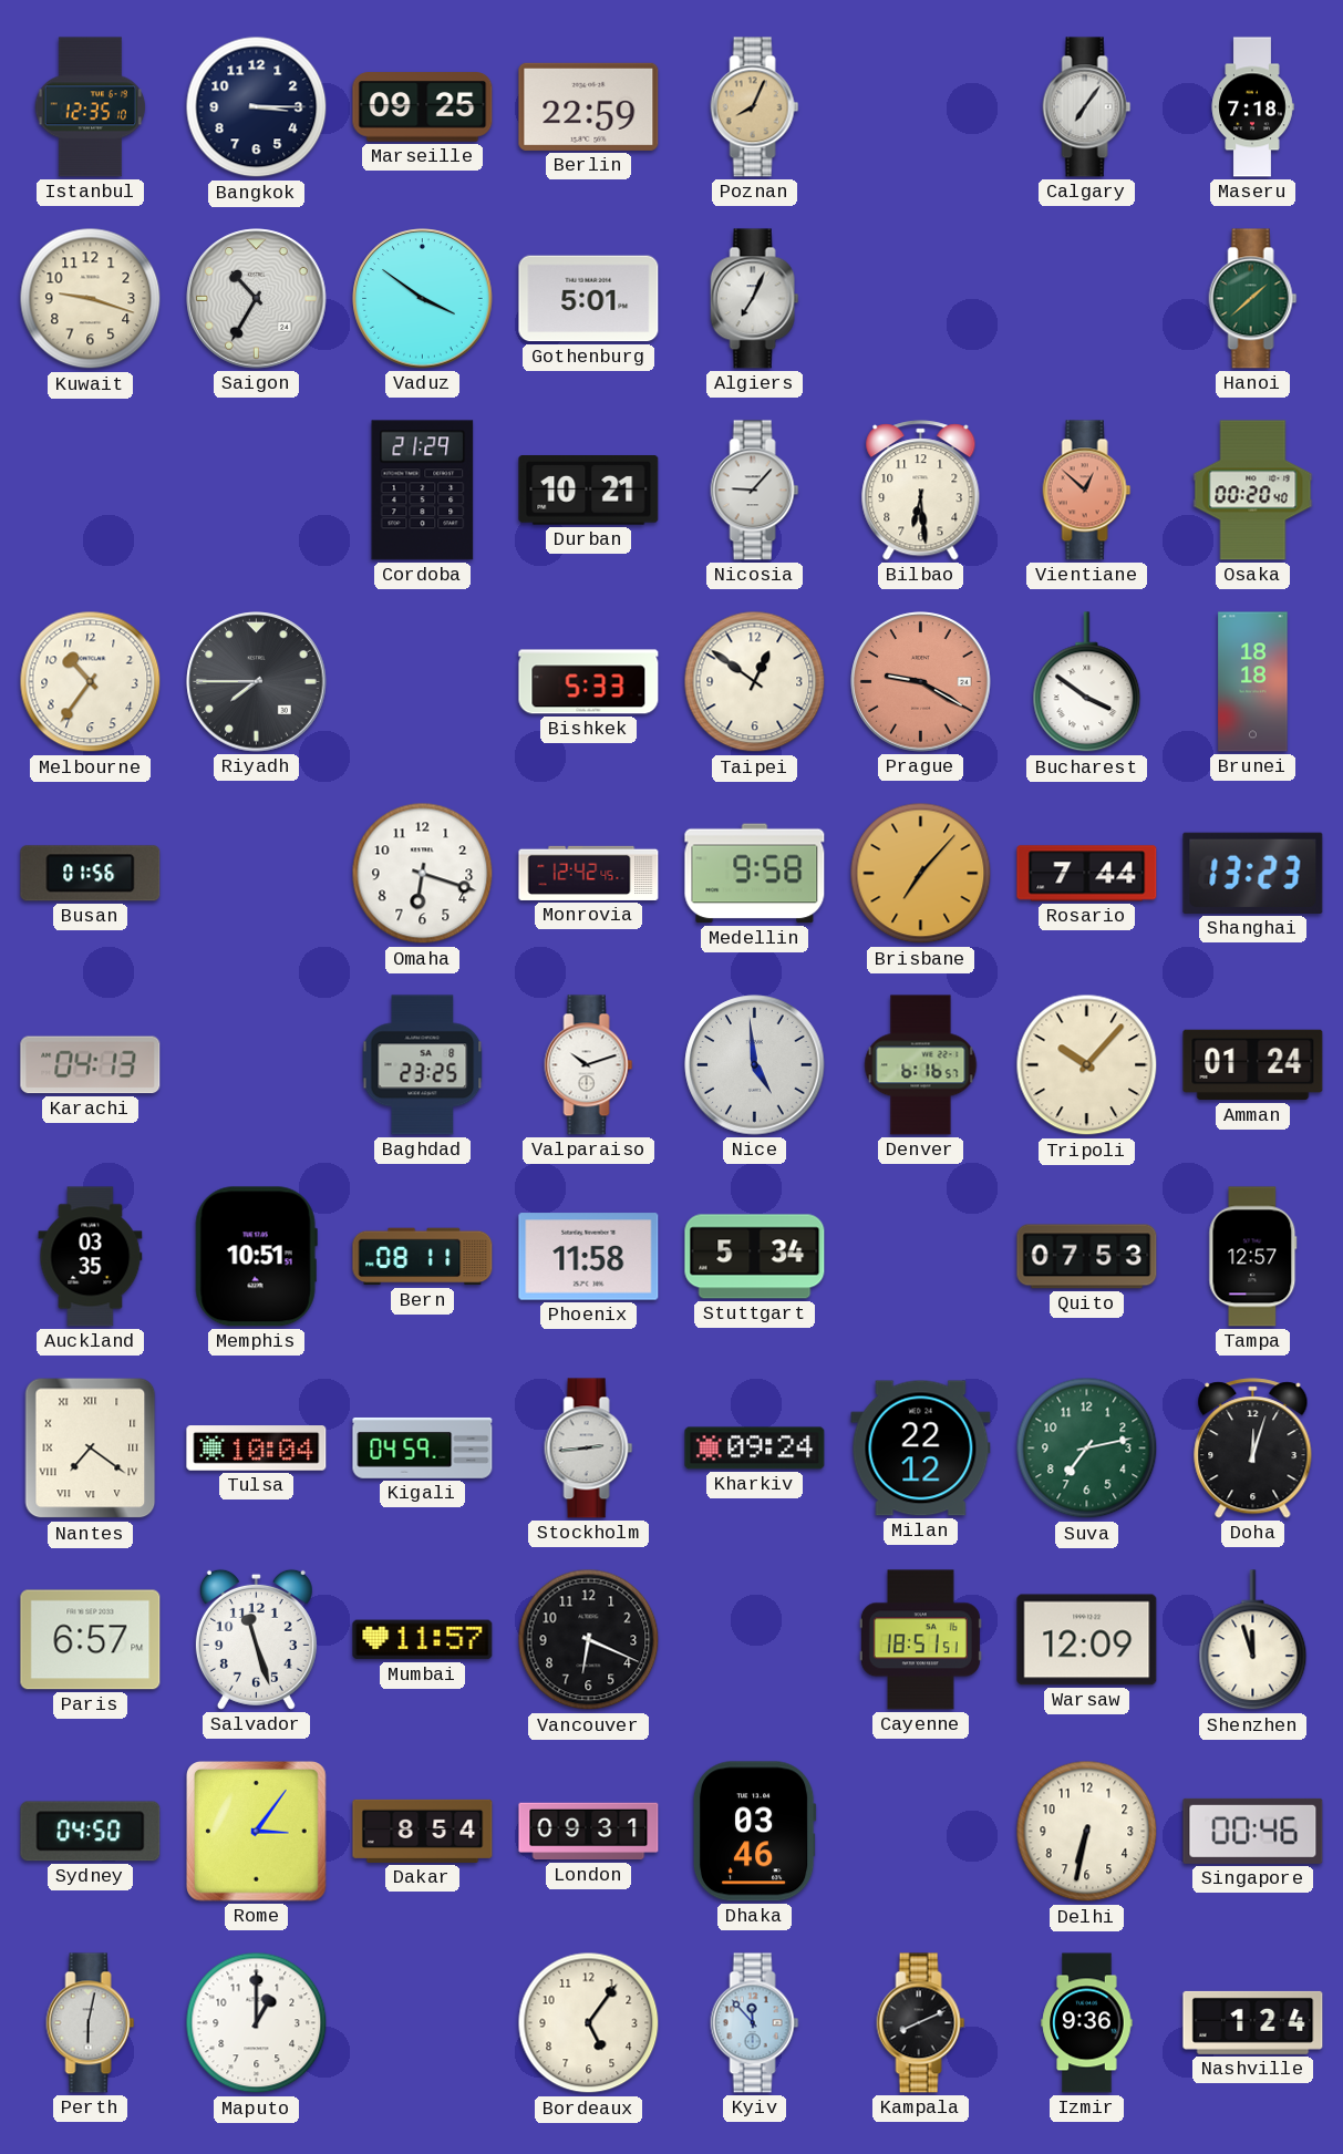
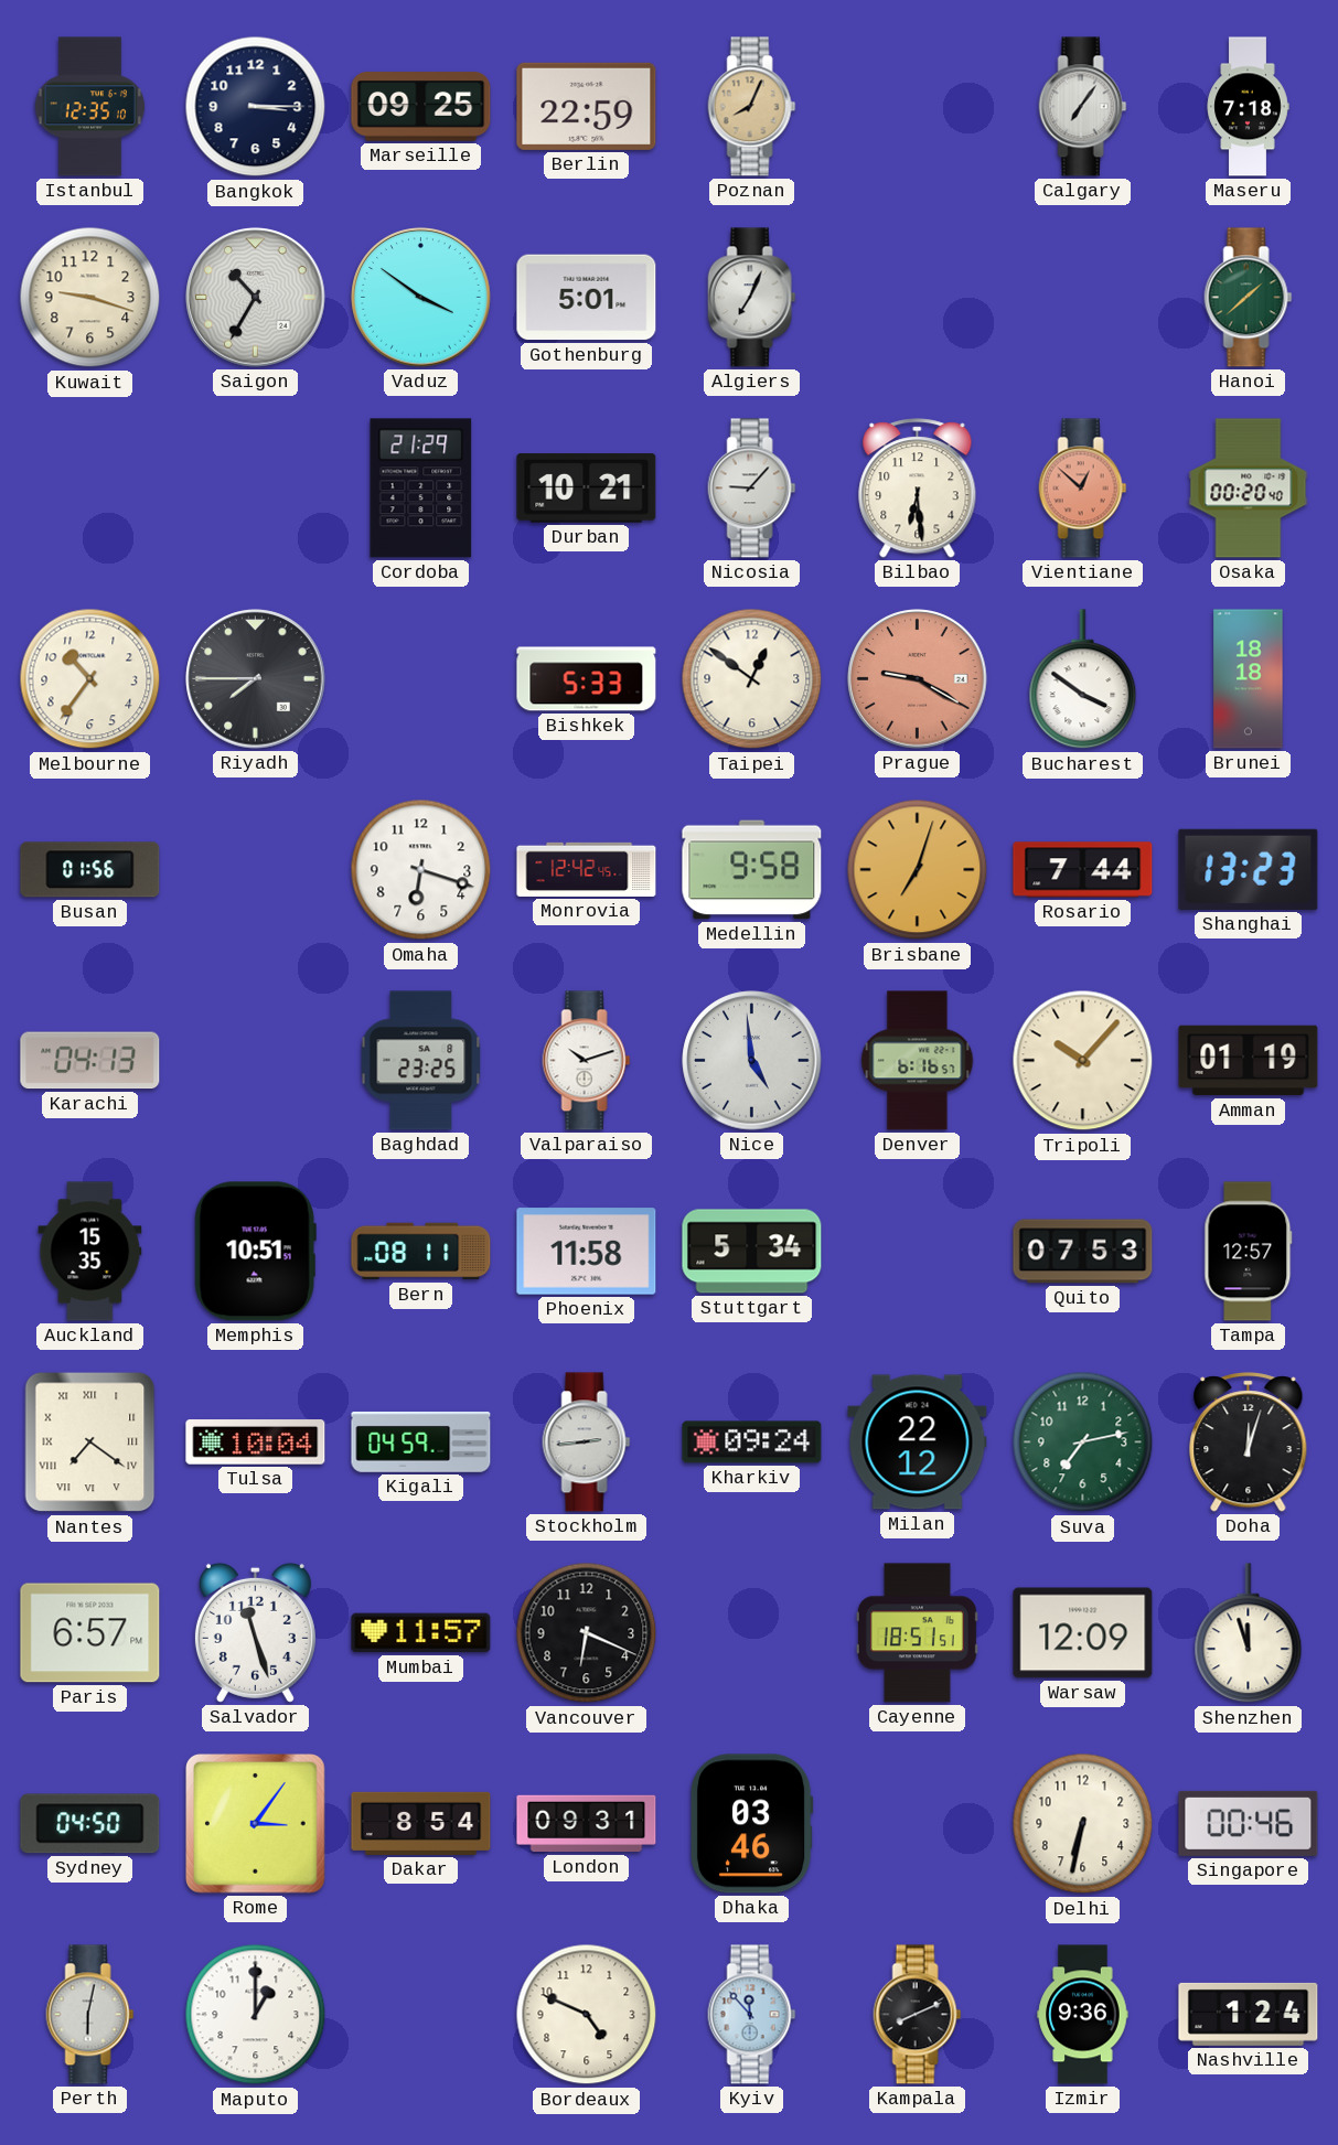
Brisbane: 7:07 -> 7:03 (918, 870)
Amman: 01:24 -> 01:19 (1249, 1061)
Auckland: 03:35 -> 15:35 (90, 1252)
Bordeaux: 5:06 -> 4:49 (587, 2015)
